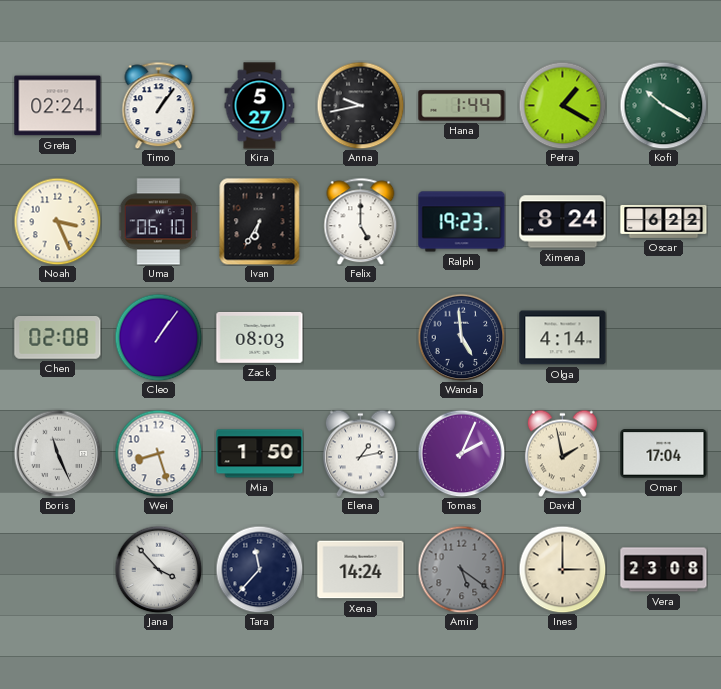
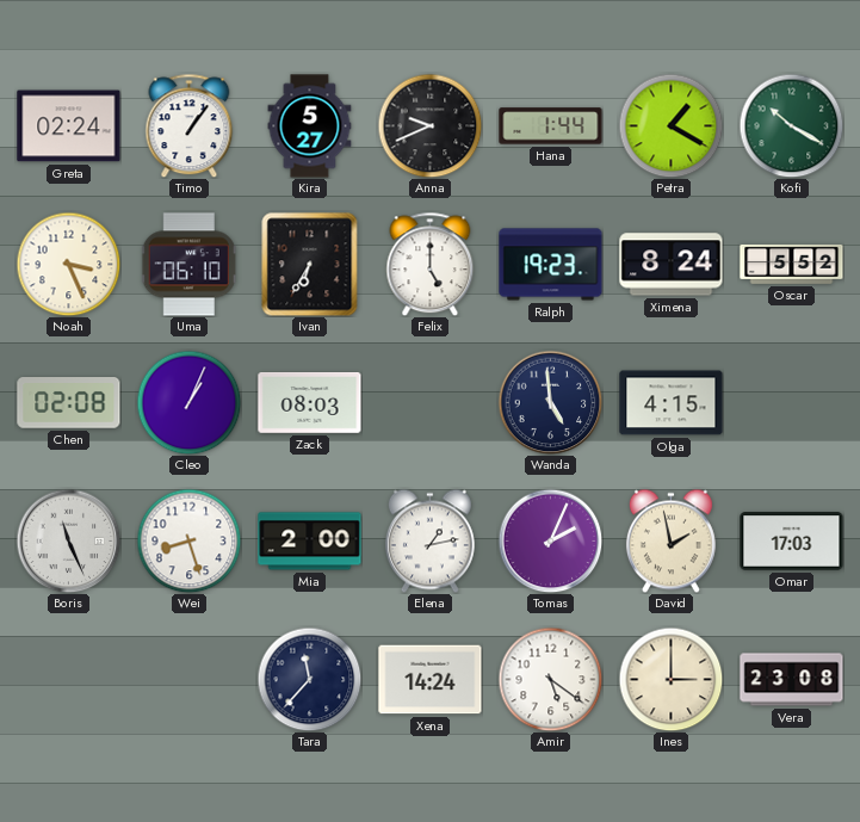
Anna: 9:43 -> 9:41 (429, 125)
Oscar: 6:22 -> 5:52 (792, 265)
Cleo: 1:06 -> 1:04 (188, 402)
Olga: 4:14 -> 4:15 (672, 403)
Mia: 1:50 -> 2:00 (310, 542)
Omar: 17:04 -> 17:03 (792, 542)
Jana: 3:53 -> none (158, 569)
Amir dial: grey -> white (550, 679)
